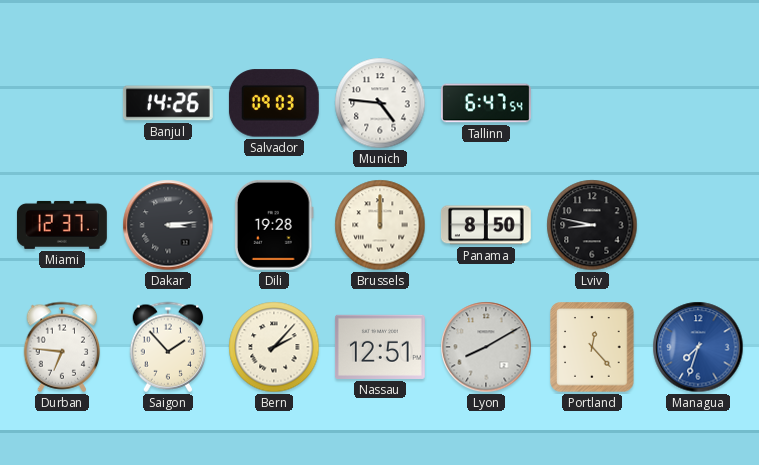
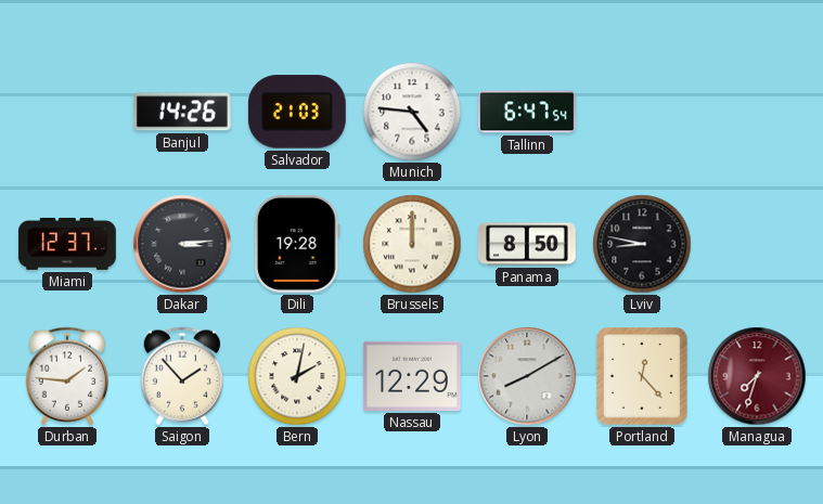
Salvador: 09:03 -> 21:03 (297, 112)
Durban: 6:46 -> 1:46 (67, 376)
Bern: 2:07 -> 2:02 (297, 376)
Nassau: 12:51 -> 12:29 (412, 376)
Managua dial: blue -> burgundy (757, 376)
